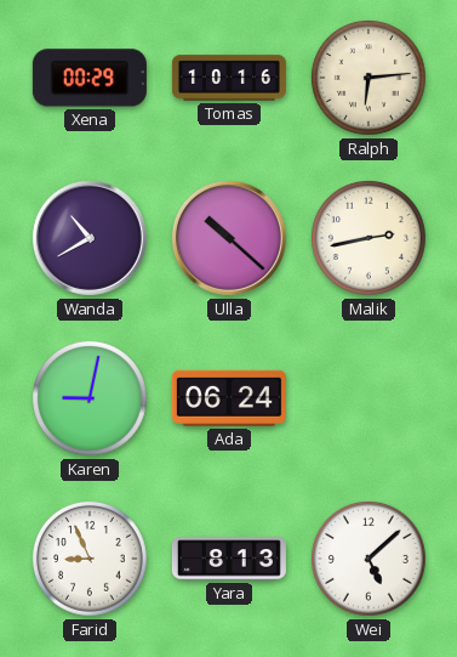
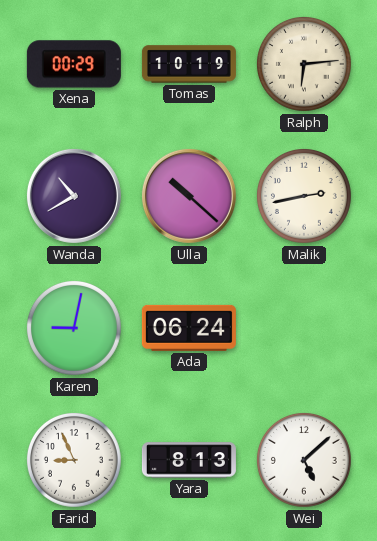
Tomas: 10:16 -> 10:19 (189, 64)
